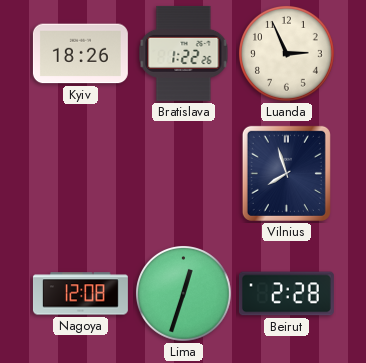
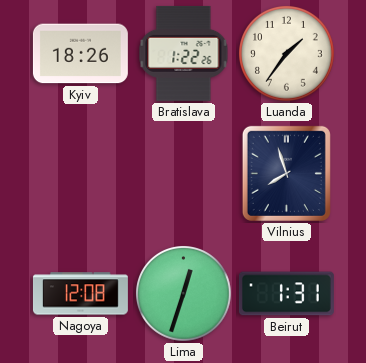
Luanda: 2:56 -> 1:36 (287, 54)
Beirut: 2:28 -> 1:31 (286, 294)
